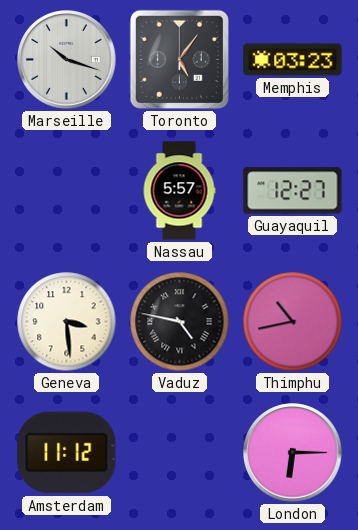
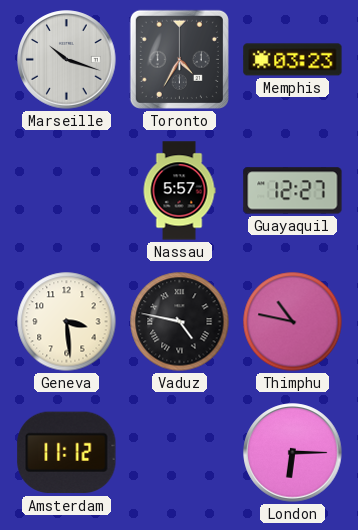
Toronto: 5:06 -> 4:35 (179, 59)
Thimphu: 10:43 -> 10:47 (293, 322)
